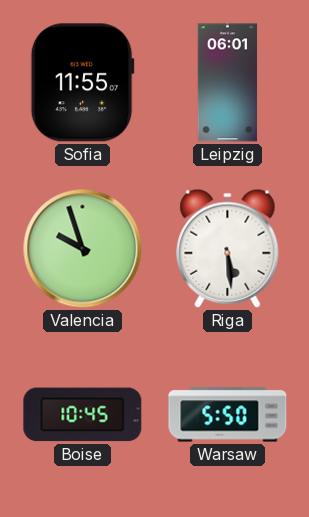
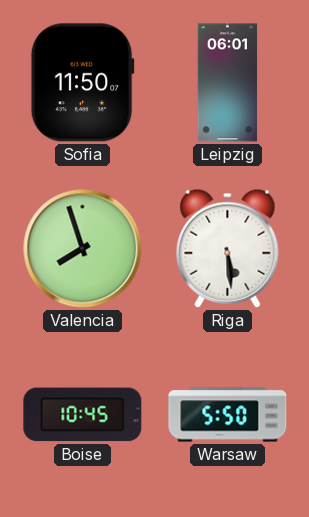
Sofia: 11:55 -> 11:50 (82, 83)
Valencia: 9:57 -> 7:57 (83, 249)
